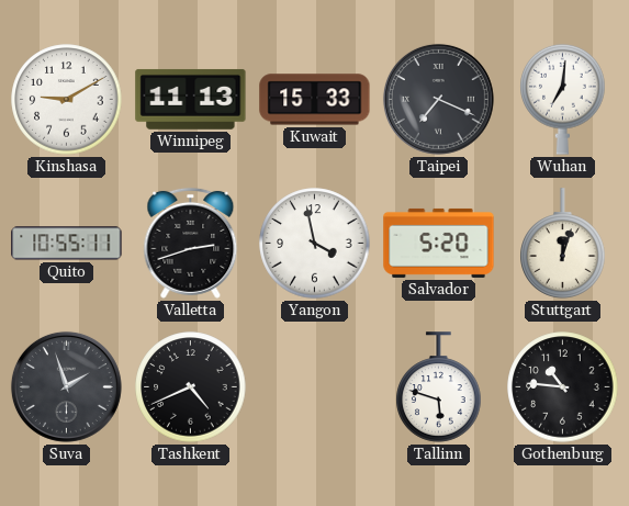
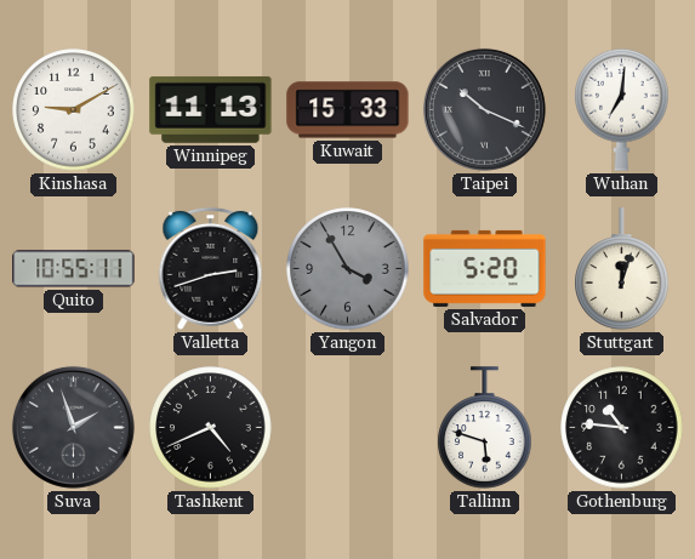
Taipei: 7:19 -> 10:19 (484, 109)
Yangon: 3:58 -> 3:55 (348, 269)
Yangon dial: white -> grey (348, 269)
